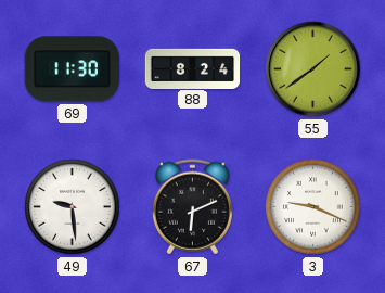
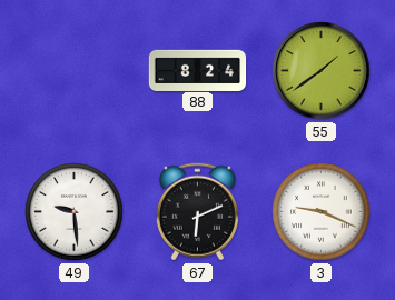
69: 11:30 -> none (72, 69)
